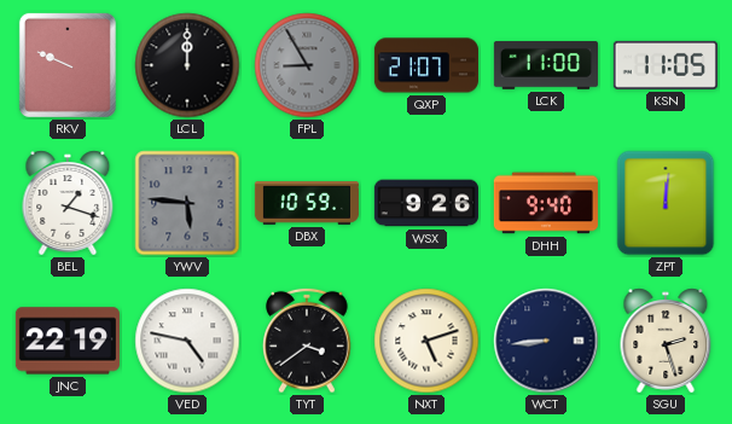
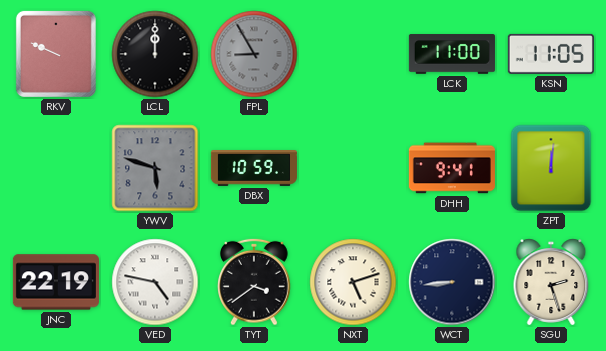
QXP: 21:07 -> none (426, 65)
BEL: 1:18 -> none (68, 203)
YWV: 5:46 -> 5:48 (155, 168)
WSX: 9:26 -> none (426, 203)
DHH: 9:40 -> 9:41 (452, 168)
